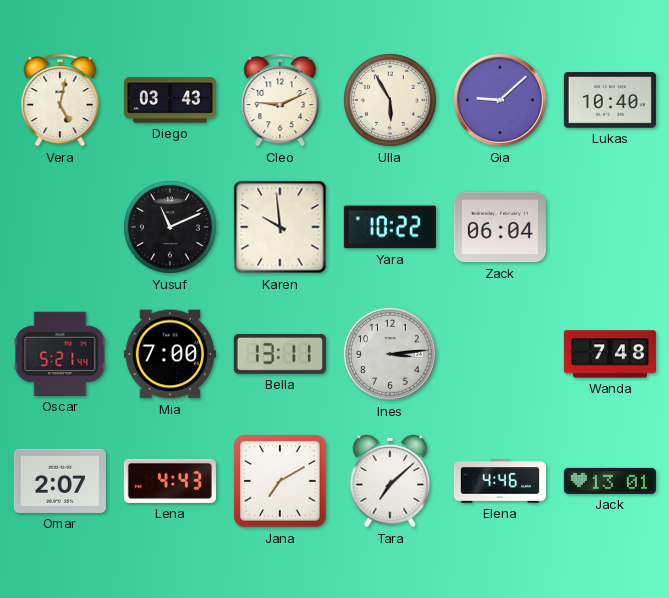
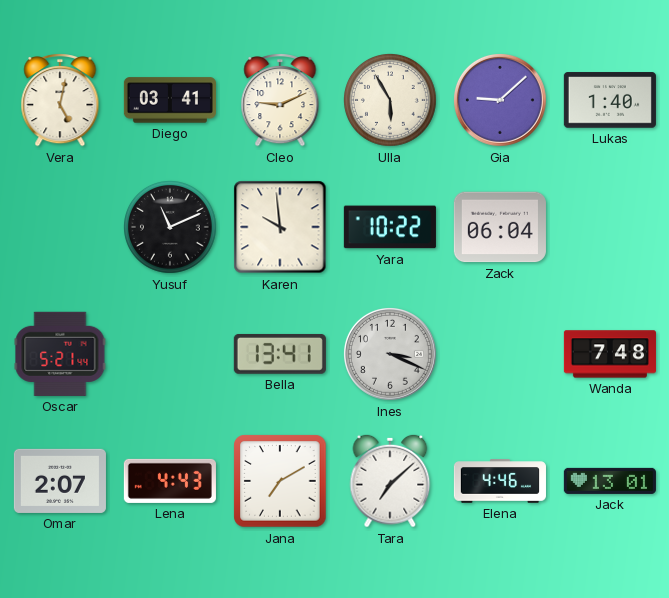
Diego: 03:43 -> 03:41 (170, 100)
Lukas: 10:40 -> 1:40 (610, 100)
Mia: 7:00 -> none (170, 354)
Bella: 13:11 -> 13:41 (280, 354)
Ines: 3:14 -> 3:19 (390, 354)
